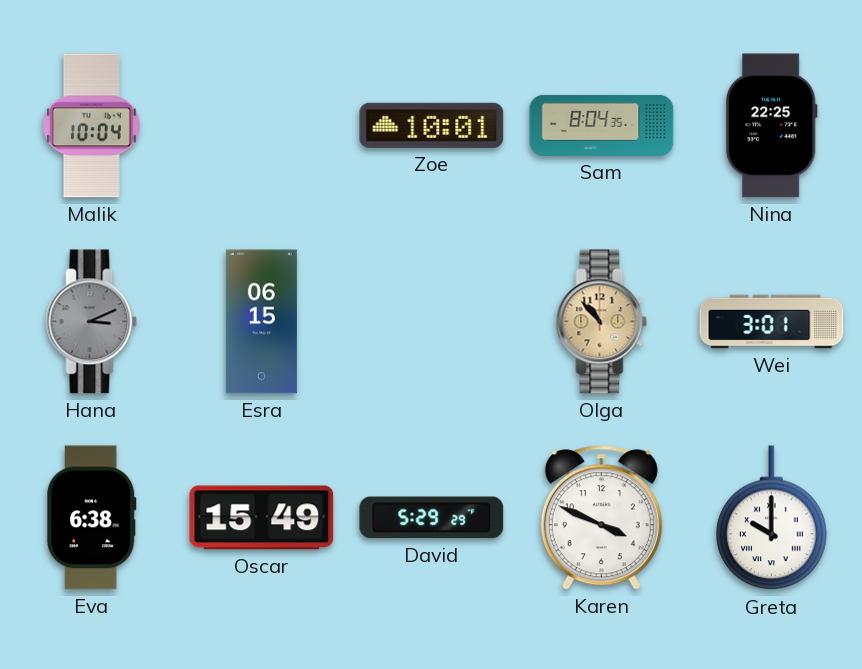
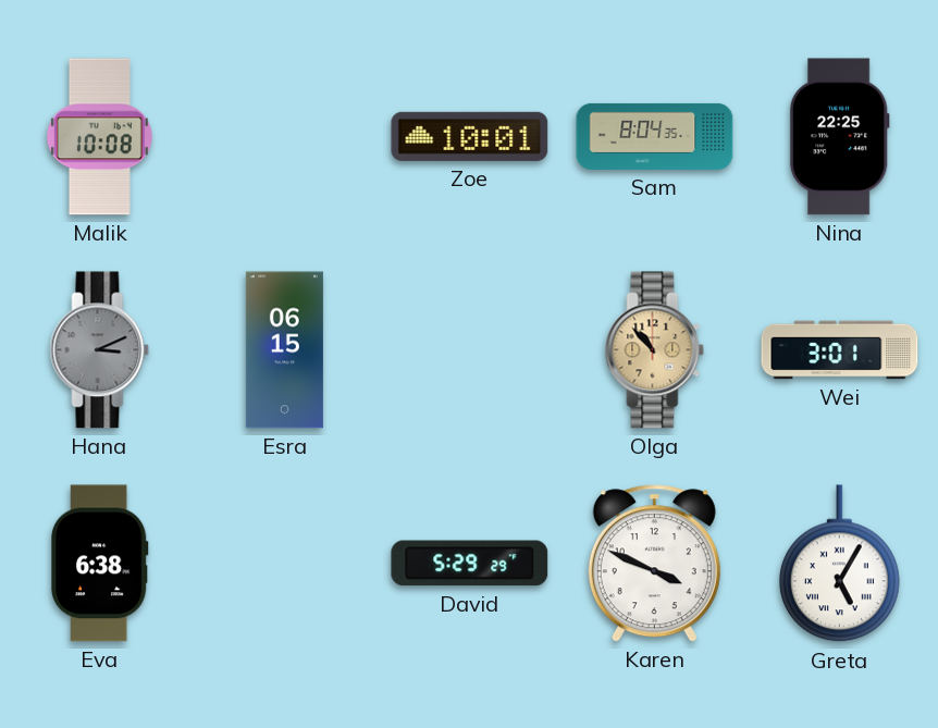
Malik: 10:04 -> 10:08 (99, 137)
Oscar: 15:49 -> none (262, 518)
Greta: 10:00 -> 5:05 (840, 564)
